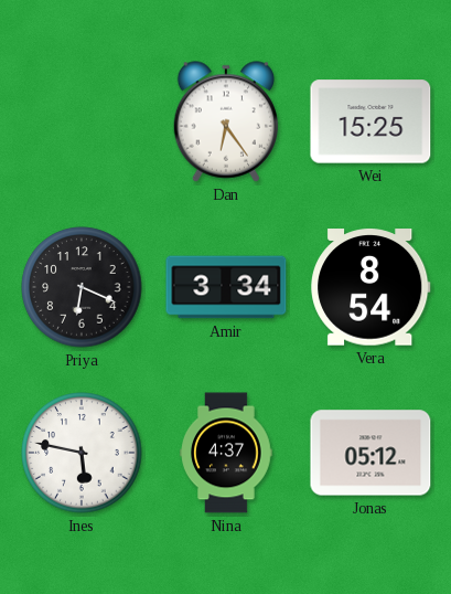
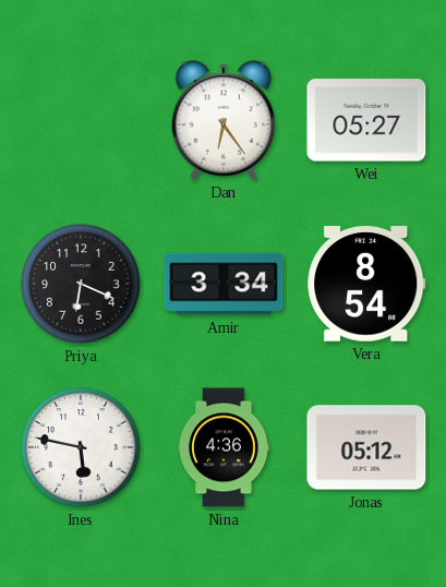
Wei: 15:25 -> 05:27 (366, 120)
Nina: 4:37 -> 4:36 (224, 447)
